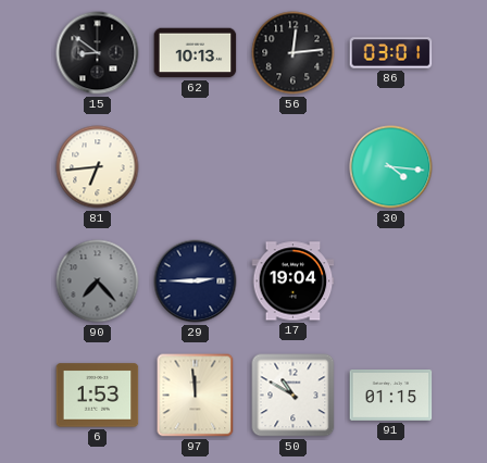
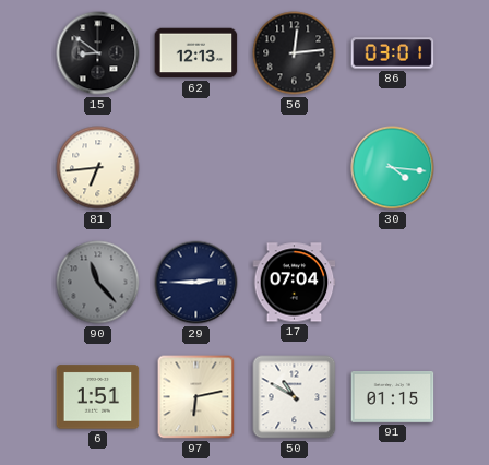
62: 10:13 -> 12:13 (196, 53)
90: 7:23 -> 11:23 (98, 283)
17: 19:04 -> 07:04 (295, 283)
6: 1:53 -> 1:51 (98, 397)
97: 11:59 -> 6:13 (196, 397)
